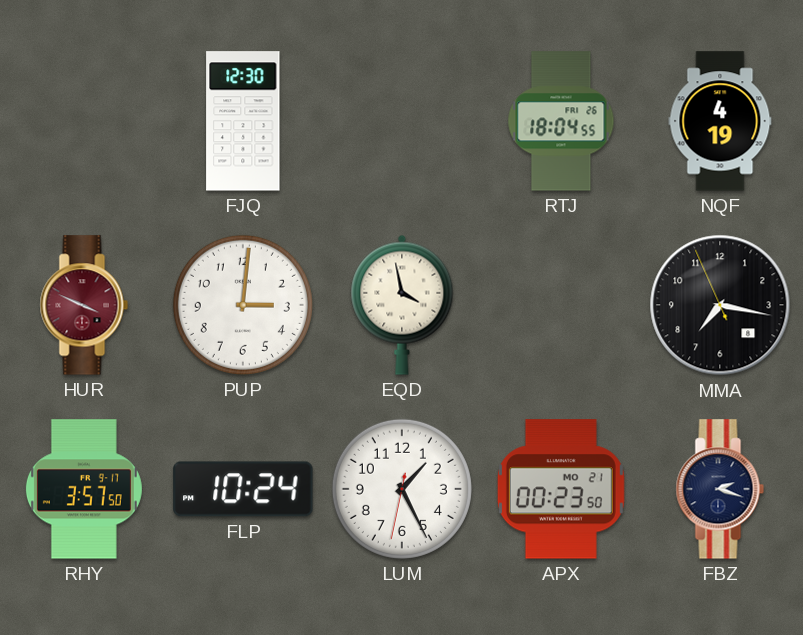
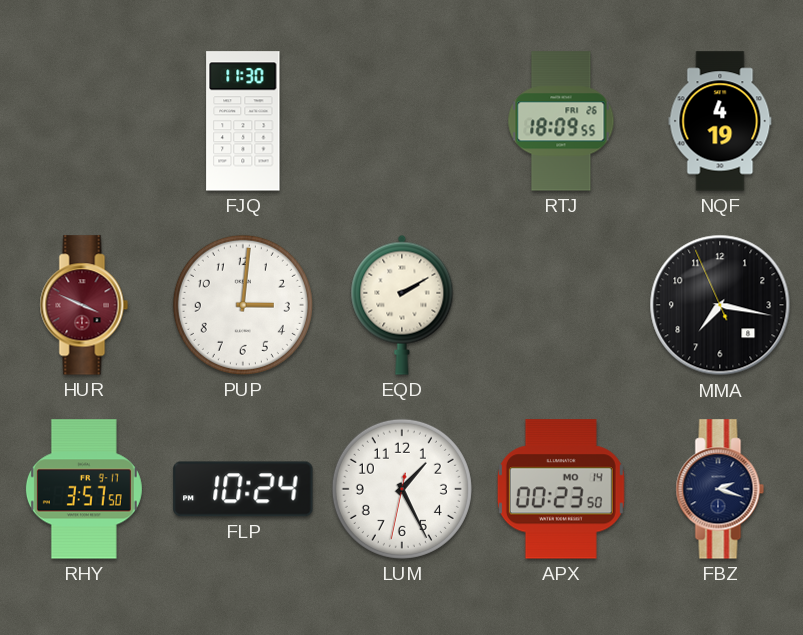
FJQ: 12:30 -> 11:30 (243, 121)
RTJ: 18:04 -> 18:09 (561, 121)
EQD: 3:58 -> 2:10 (402, 305)
APX date: MO 21 -> MO 14 (561, 489)
